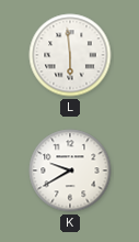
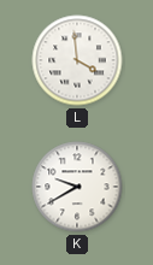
L: 5:59 -> 3:59 (77, 60)
